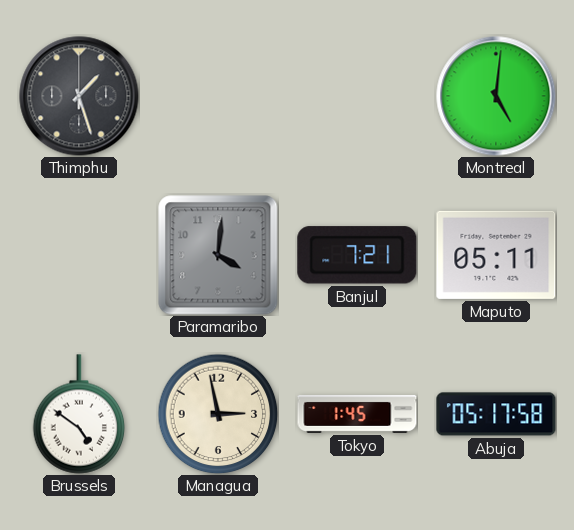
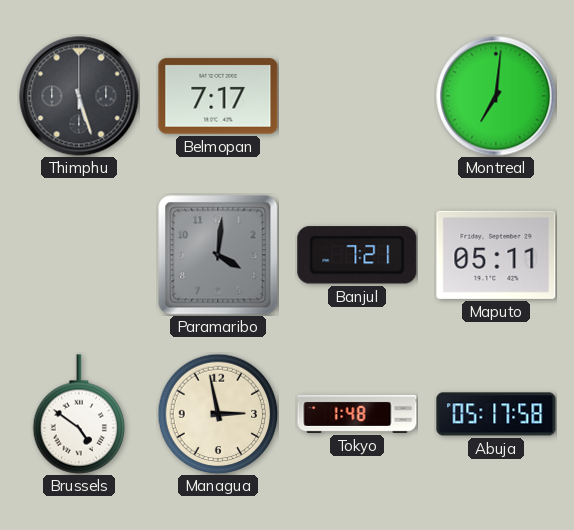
Thimphu: 1:27 -> 5:27 (79, 96)
Belmopan: none -> 7:17 (218, 96)
Montreal: 5:01 -> 7:01 (496, 96)
Tokyo: 1:45 -> 1:48 (357, 414)
